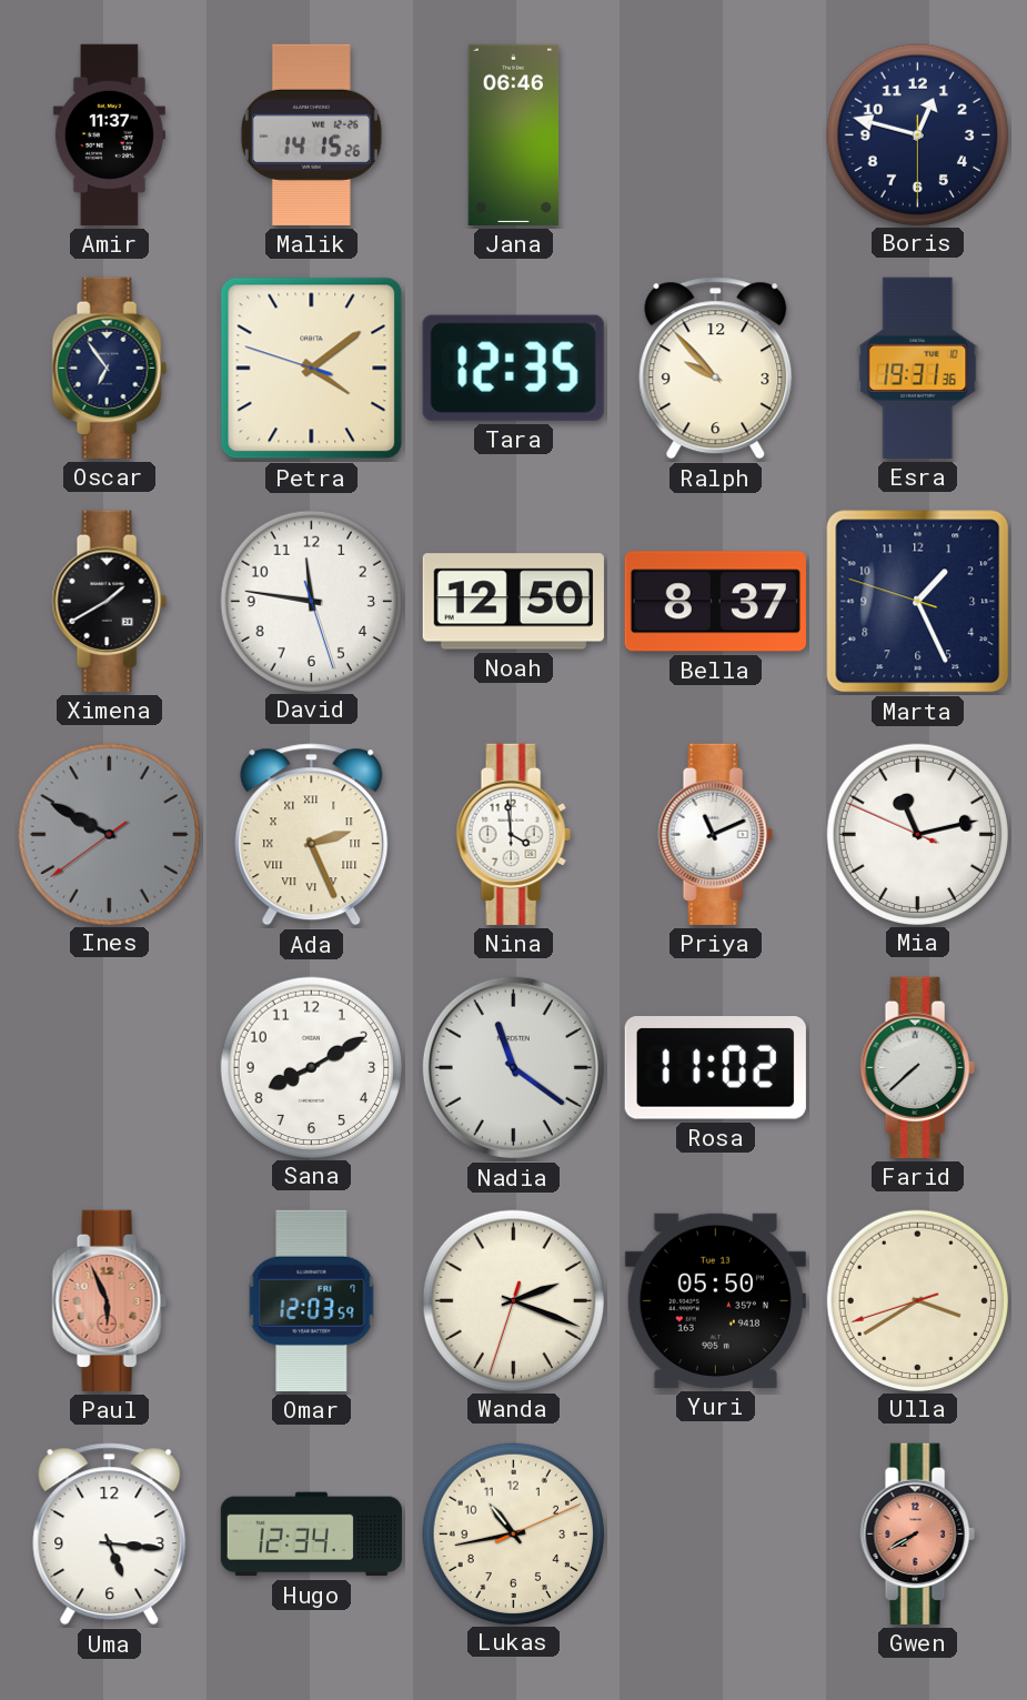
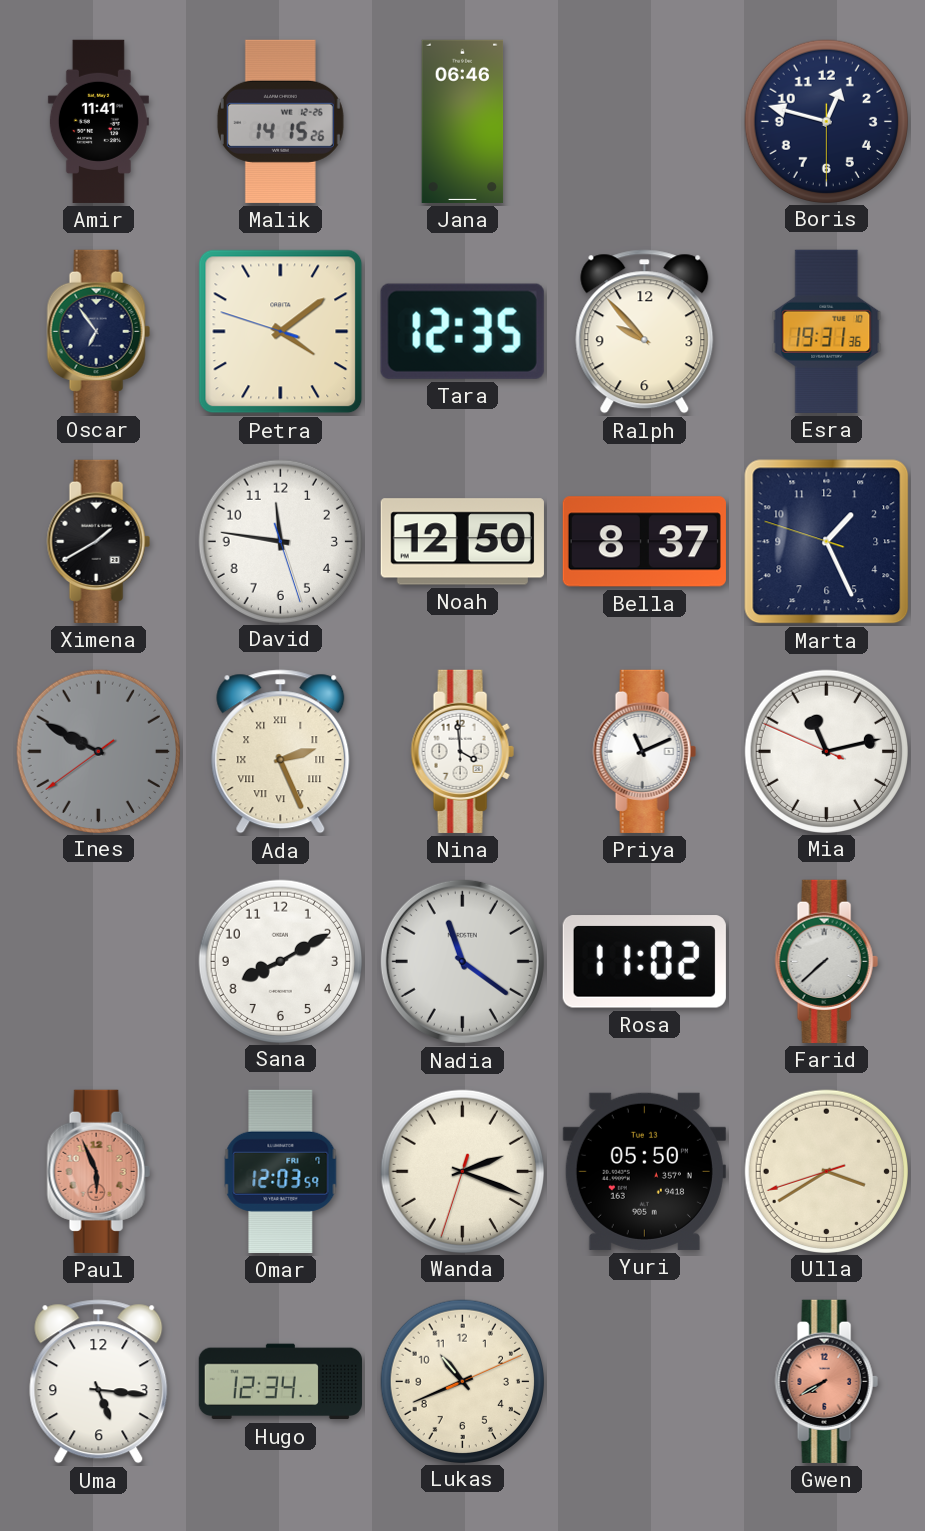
Amir: 11:37 -> 11:41 (98, 121)
Lukas: 10:43 -> 10:41 (462, 1381)
